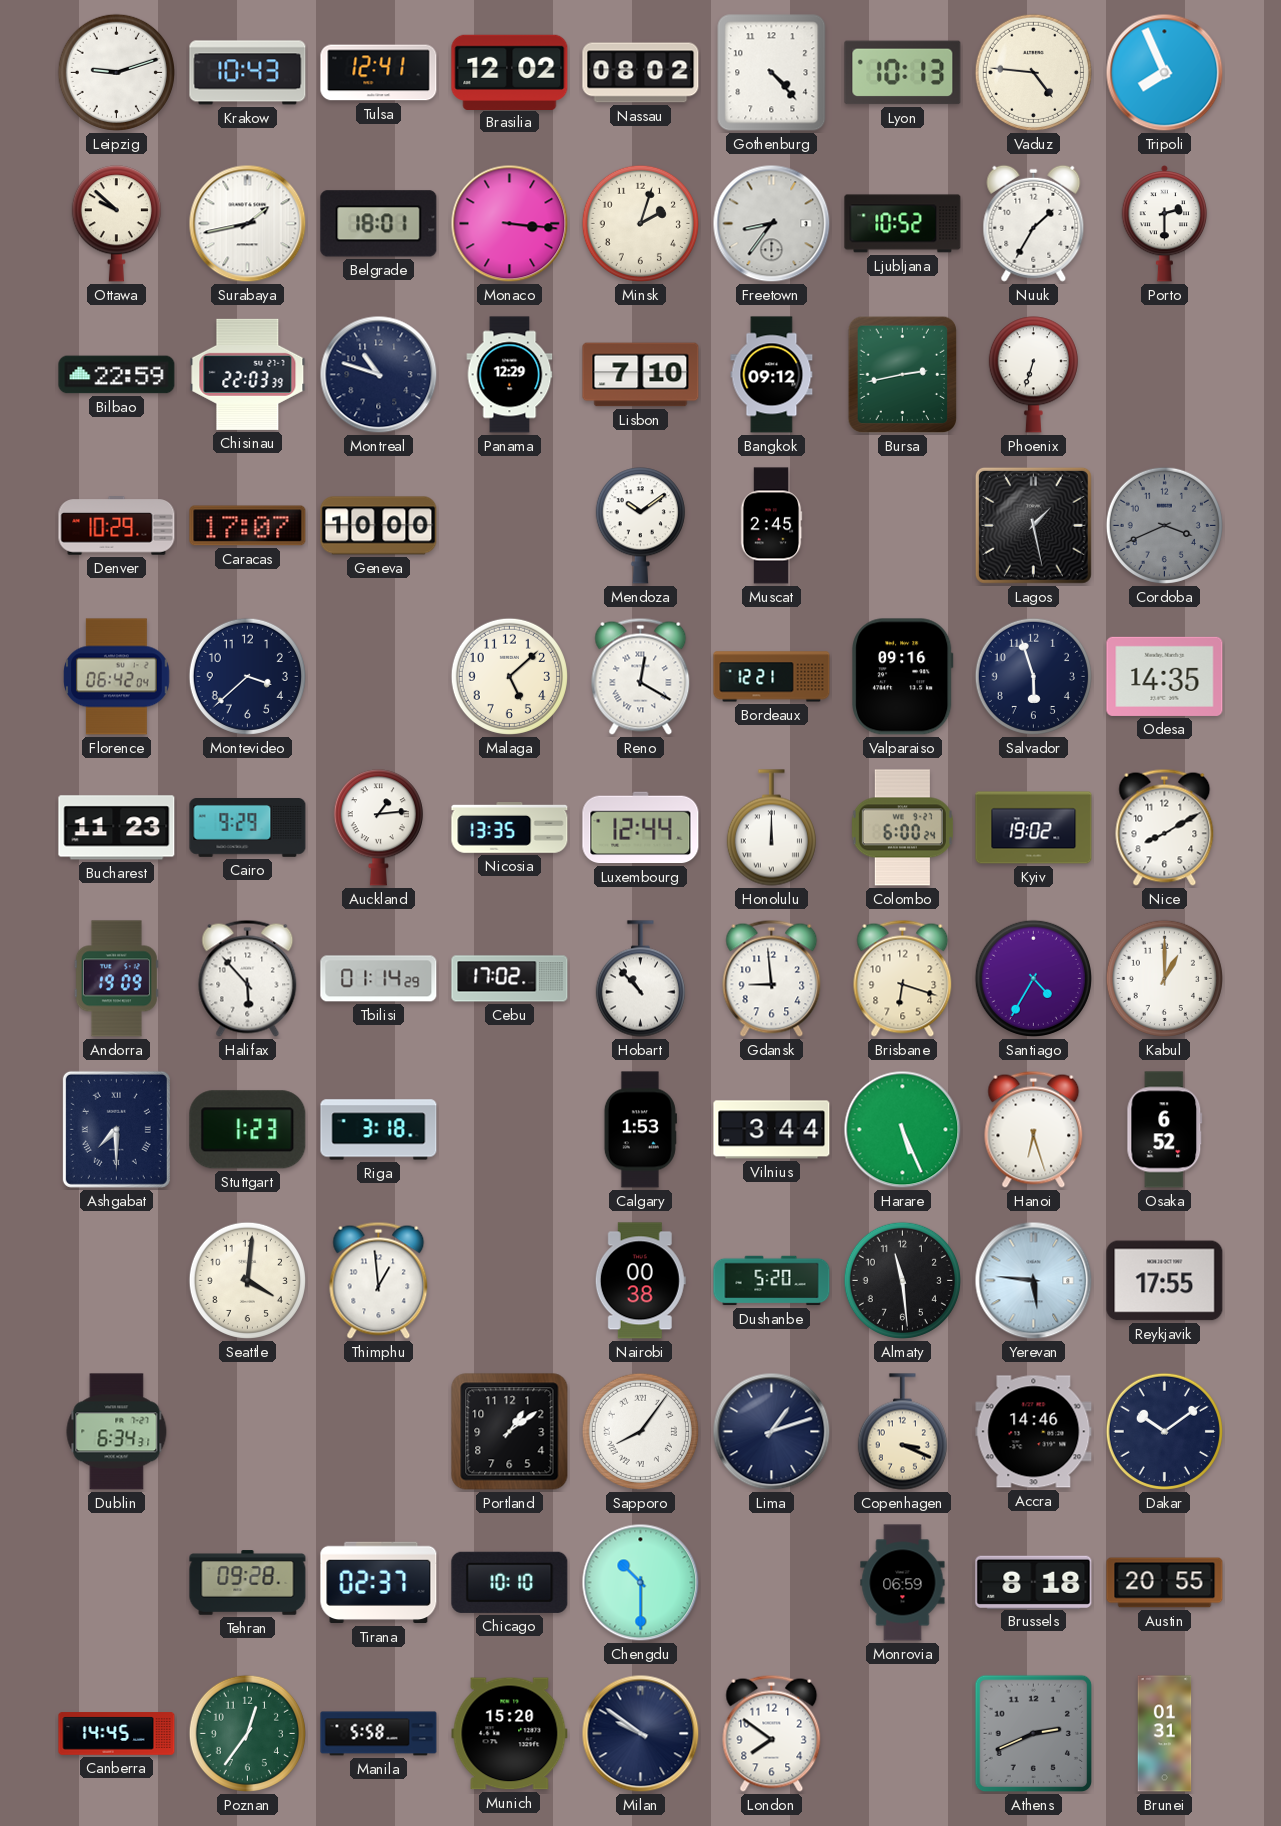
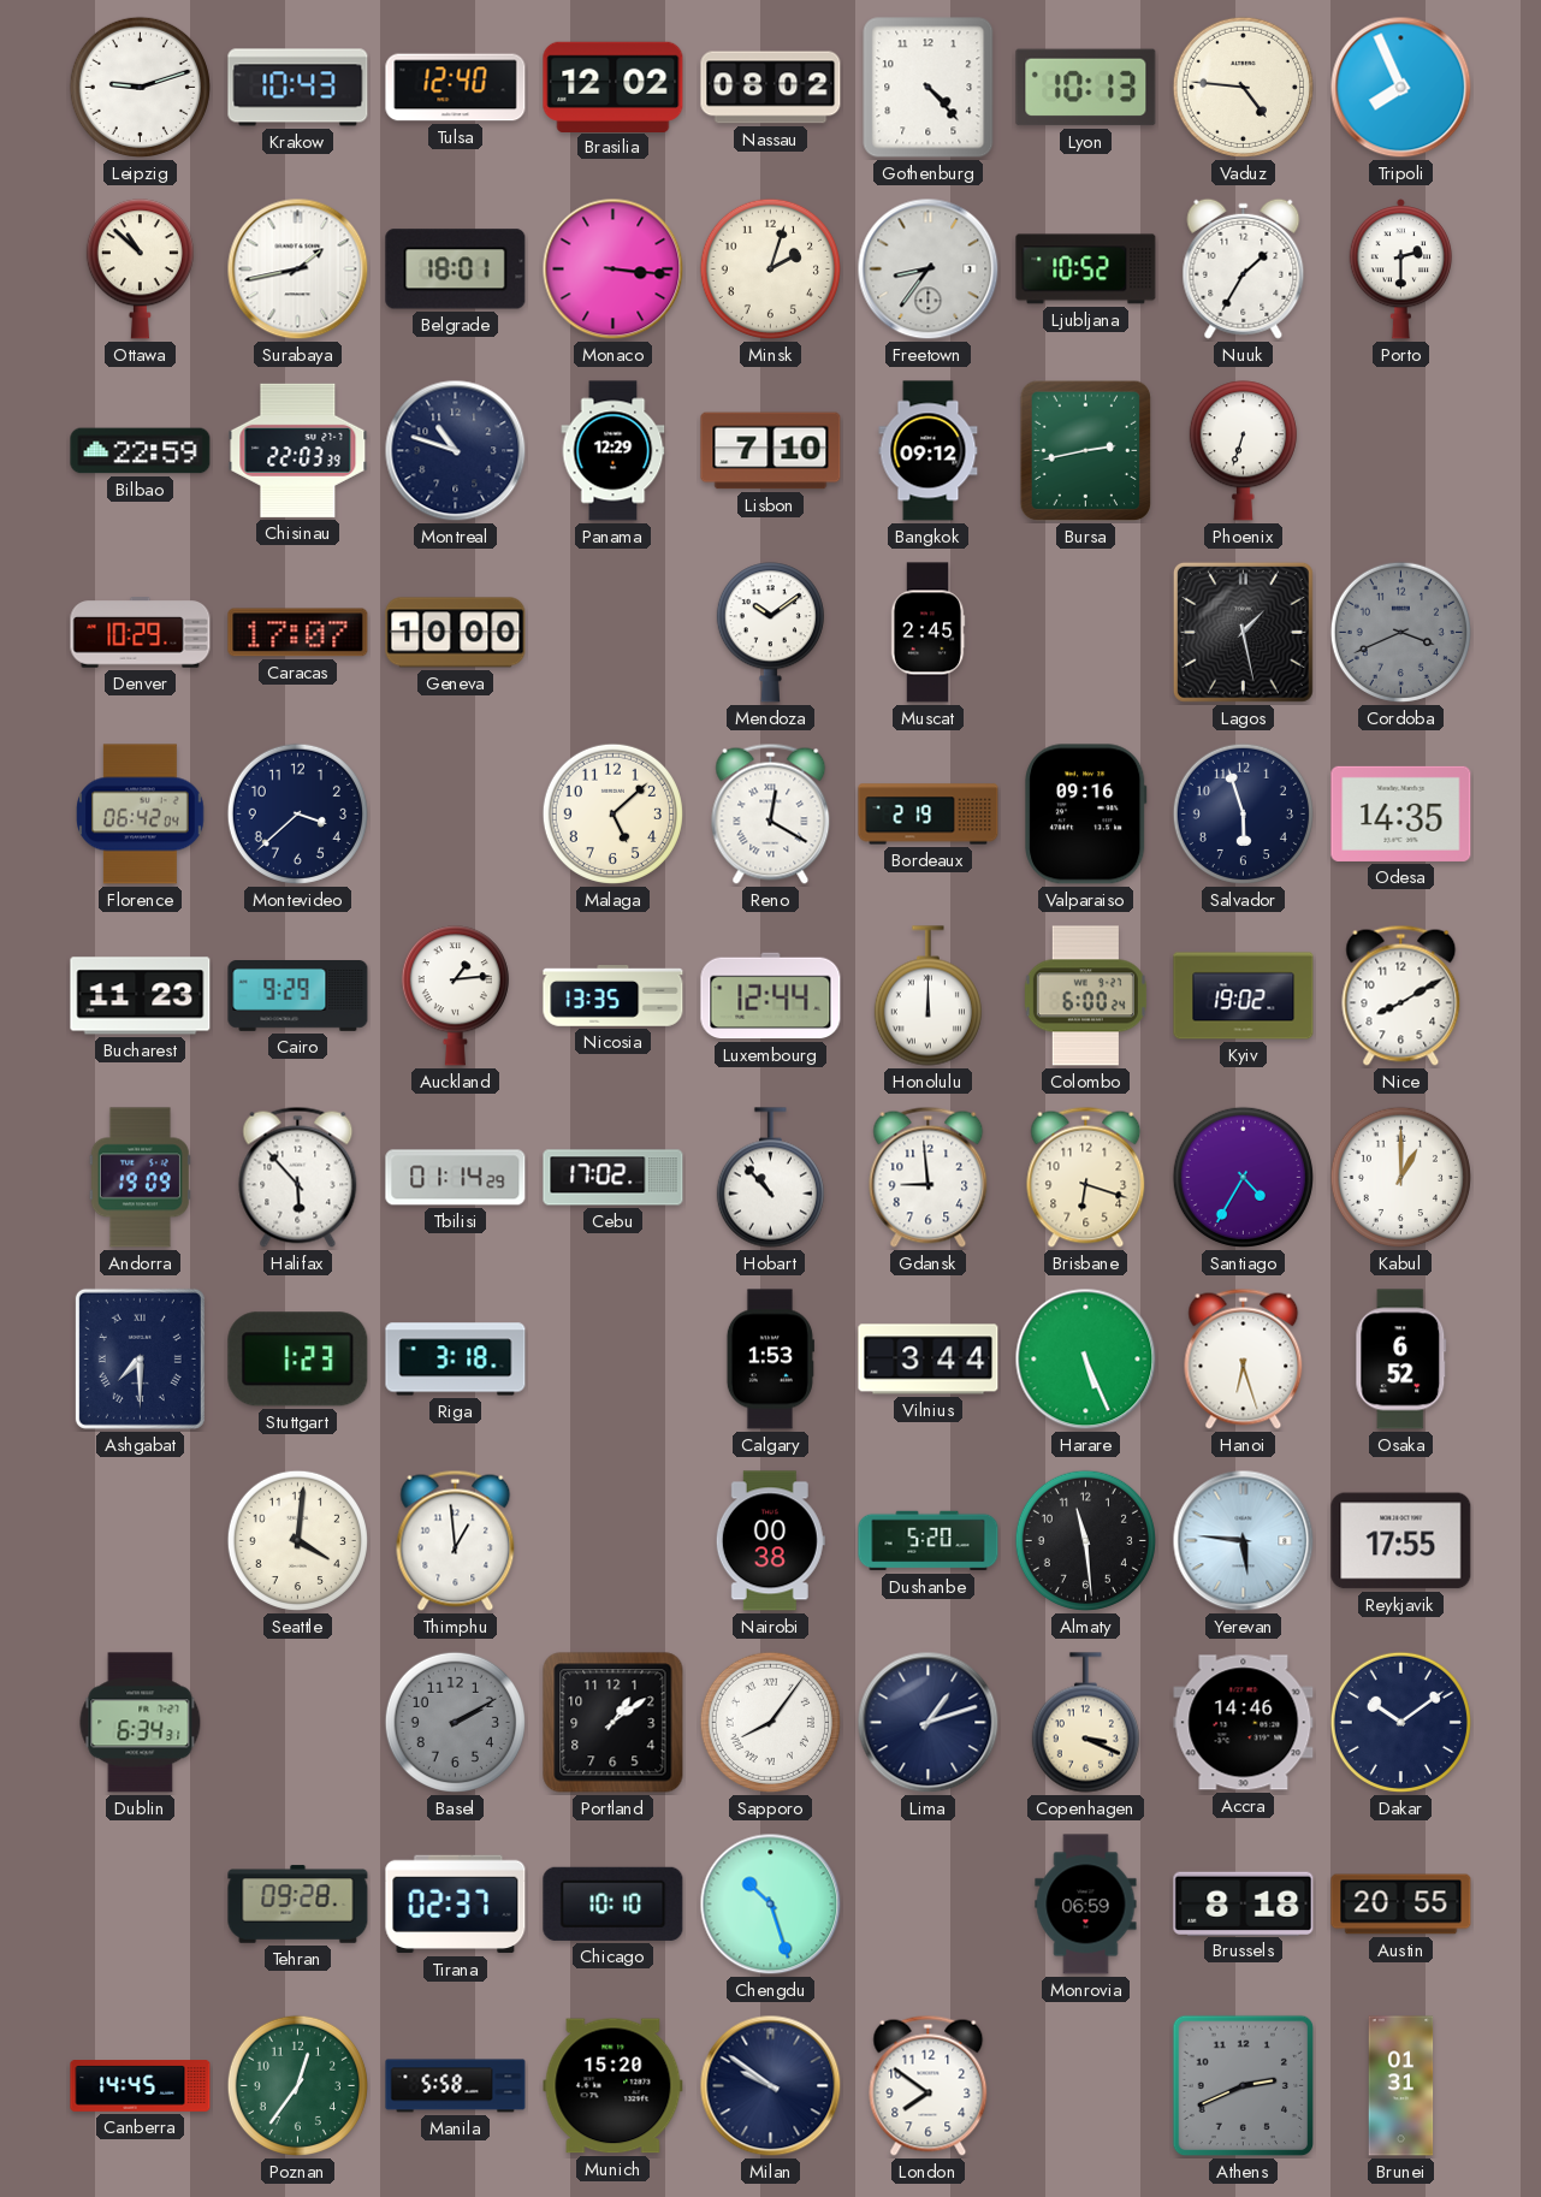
Tulsa: 12:41 -> 12:40 (456, 88)
Ottawa: 9:52 -> 10:52 (140, 270)
Bordeaux: 12:21 -> 2:19 (929, 815)
Basel: none -> 2:10 (455, 1722)
Chengdu: 10:30 -> 10:27 (771, 1905)
